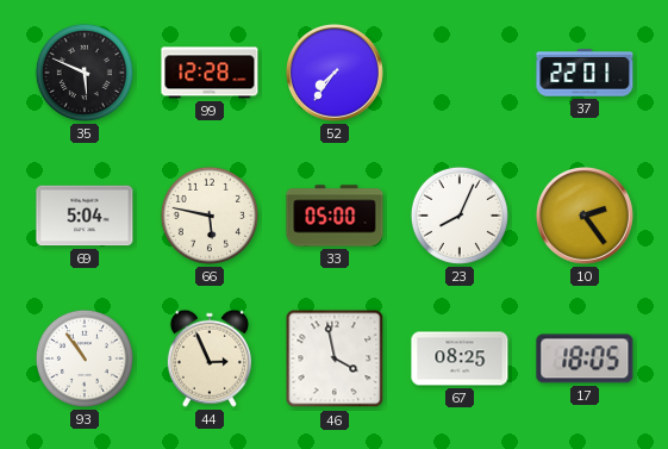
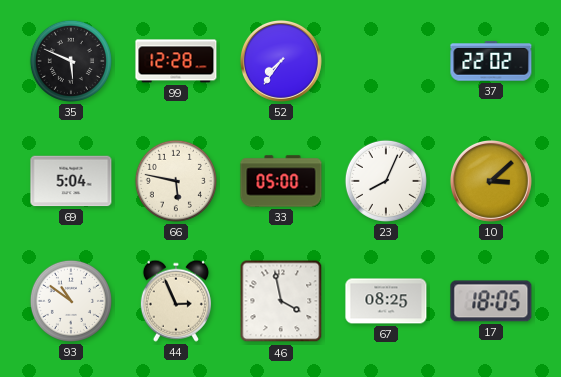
37: 22:01 -> 22:02 (491, 61)
10: 2:24 -> 3:08 (491, 181)
93: 10:54 -> 10:51 (71, 301)
